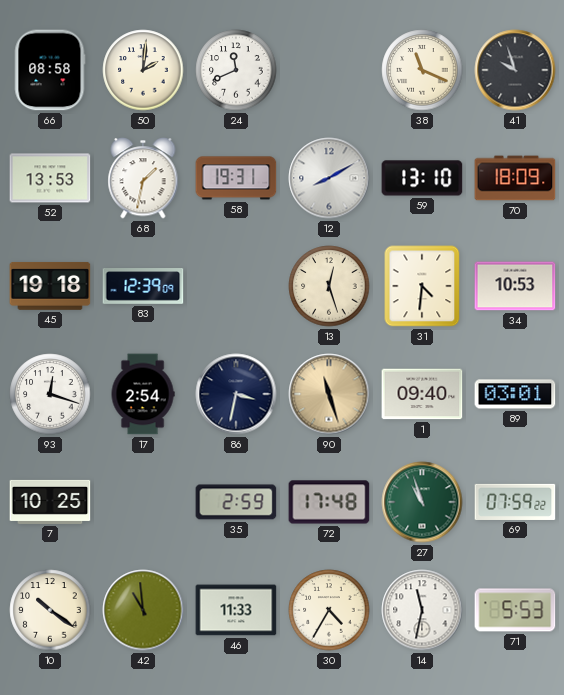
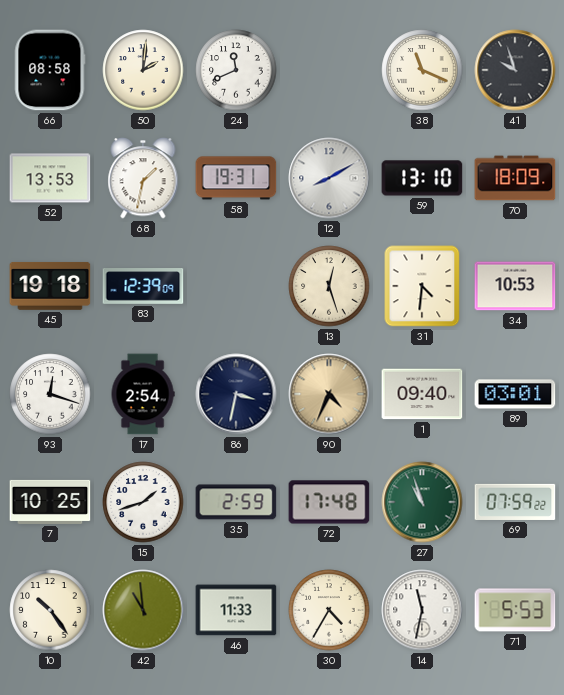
90: 11:27 -> 4:34 (329, 394)
15: none -> 1:42 (143, 502)
10: 10:21 -> 10:24 (50, 610)
